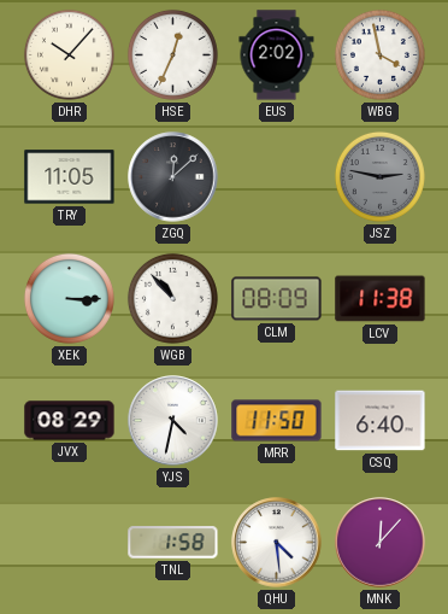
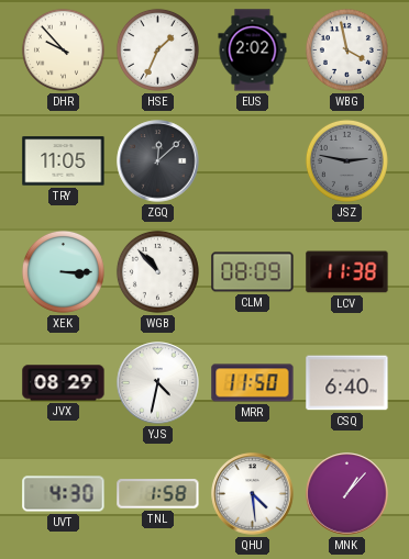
DHR: 10:07 -> 9:53 (63, 49)
HSE: 12:34 -> 1:34 (157, 49)
UVT: none -> 4:30 (64, 494)
MNK: 12:07 -> 1:07 (347, 494)
